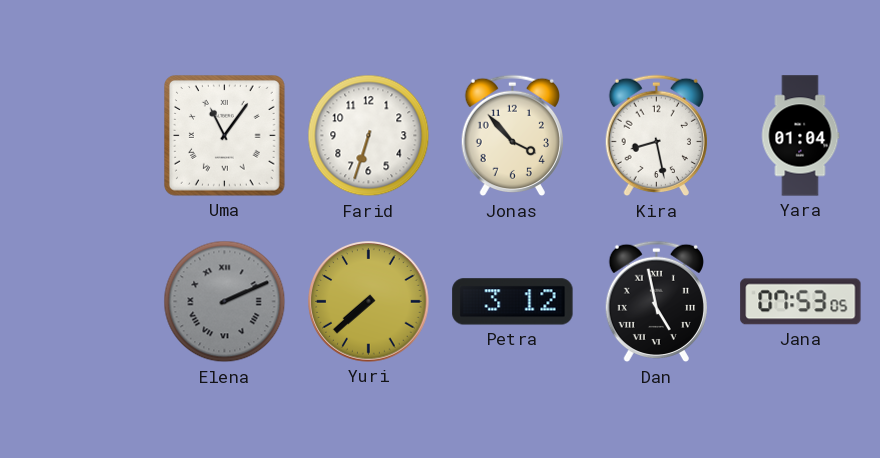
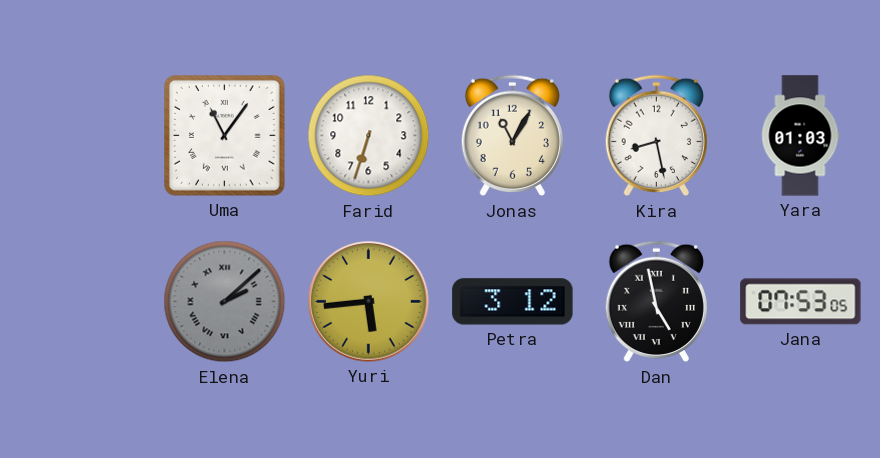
Jonas: 3:53 -> 11:05 (512, 136)
Yara: 01:04 -> 01:03 (800, 136)
Elena: 2:11 -> 2:08 (225, 302)
Yuri: 7:38 -> 5:44 (369, 302)
